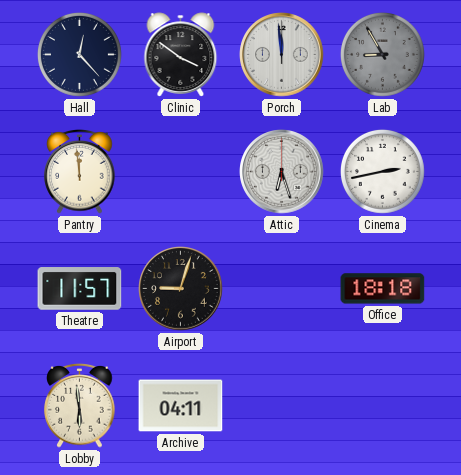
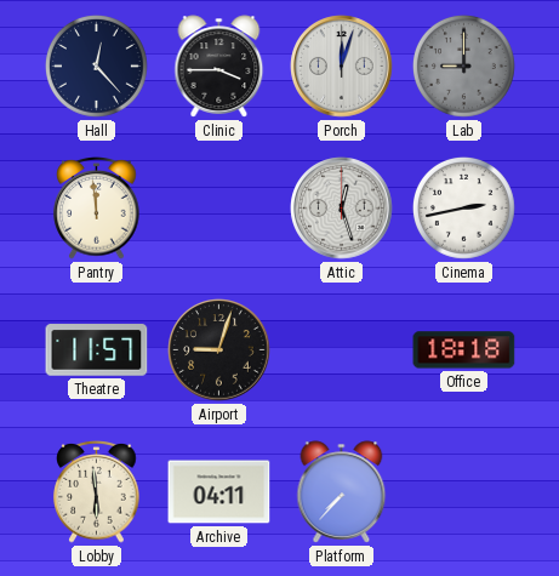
Clinic: 3:51 -> 3:45 (219, 67)
Porch: 11:59 -> 12:03 (342, 67)
Lab: 8:55 -> 9:00 (463, 65)
Attic: 6:27 -> 12:27 (342, 209)
Platform: none -> 7:37 (342, 492)
